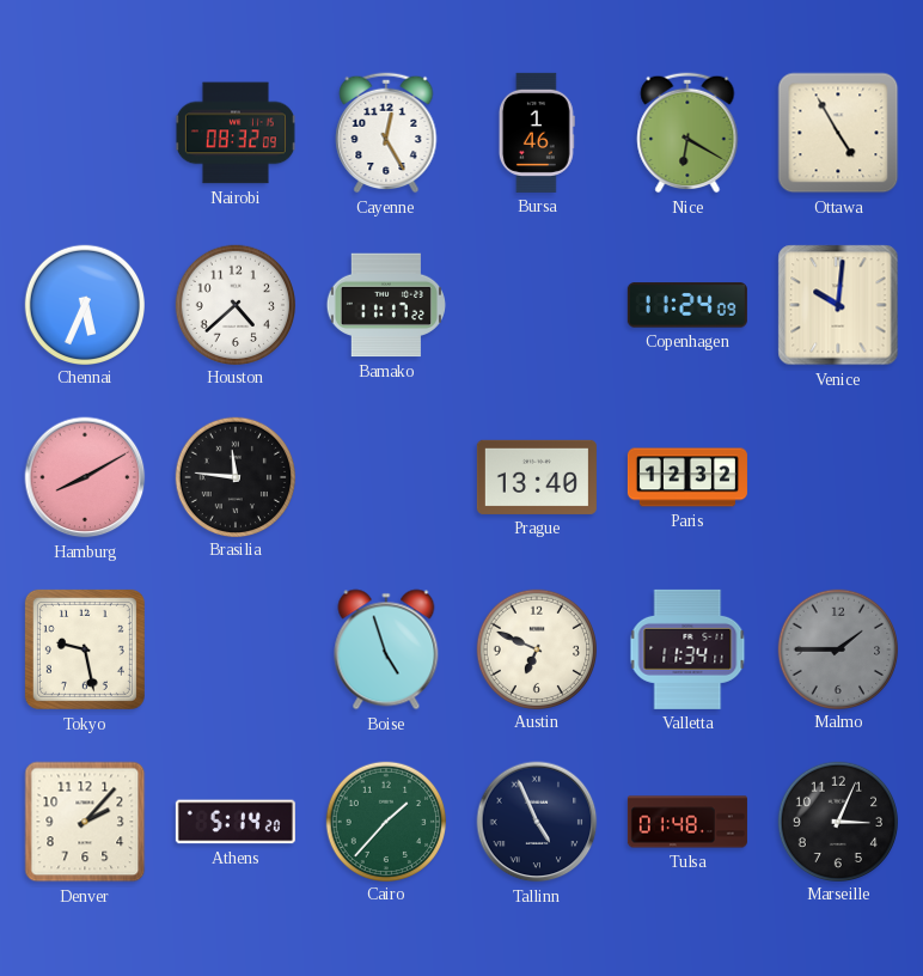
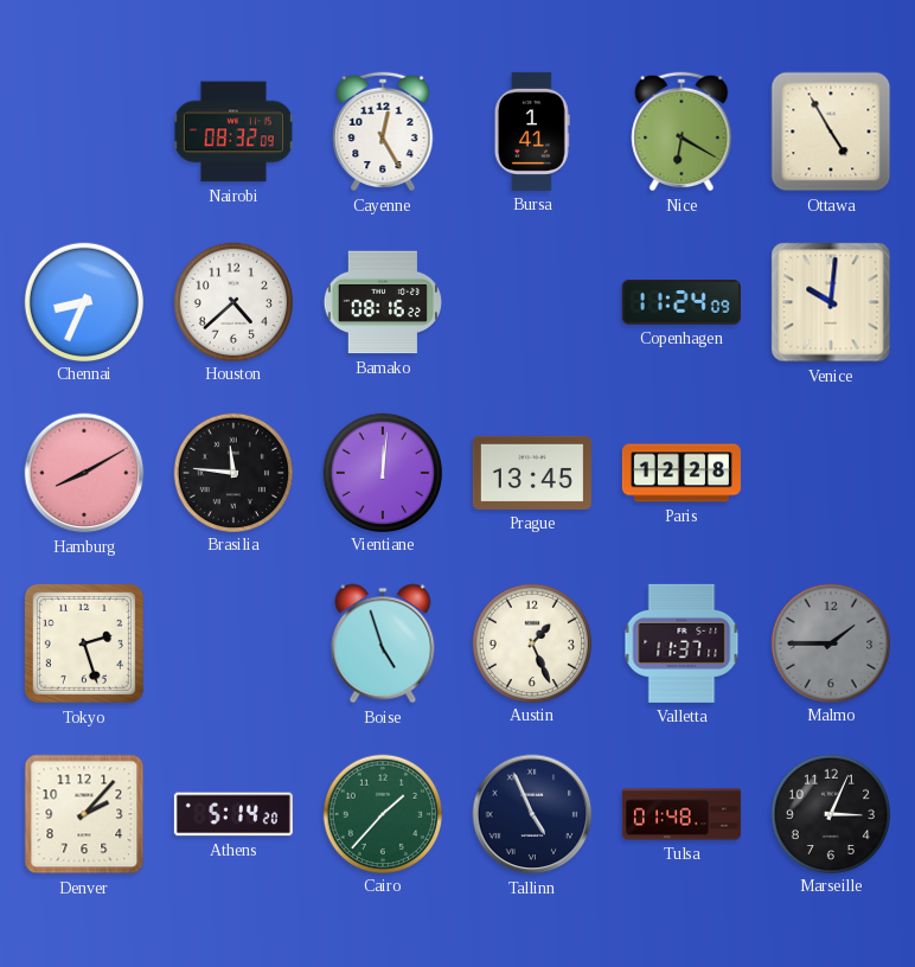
Bursa: 1:46 -> 1:41 (532, 132)
Chennai: 5:34 -> 8:34 (83, 301)
Bamako: 11:17 -> 08:16 (382, 302)
Vientiane: none -> 12:01 (382, 472)
Prague: 13:40 -> 13:45 (532, 473)
Paris: 12:32 -> 12:28 (682, 473)
Tokyo: 9:28 -> 2:27 (84, 643)
Austin: 6:49 -> 1:26 (531, 642)
Valletta: 11:34 -> 11:37 (682, 643)
